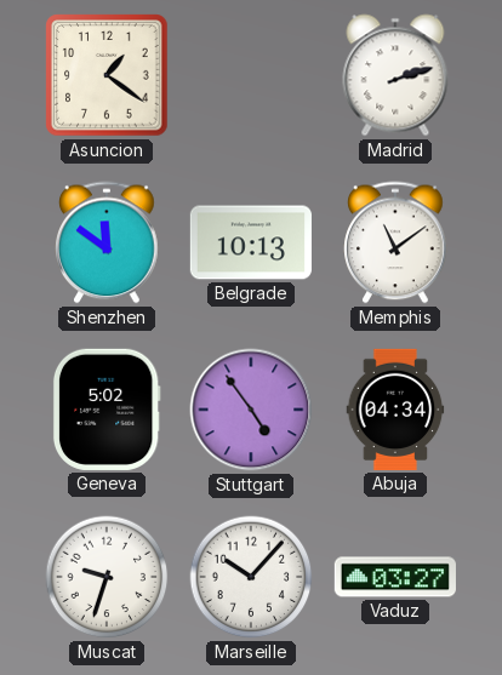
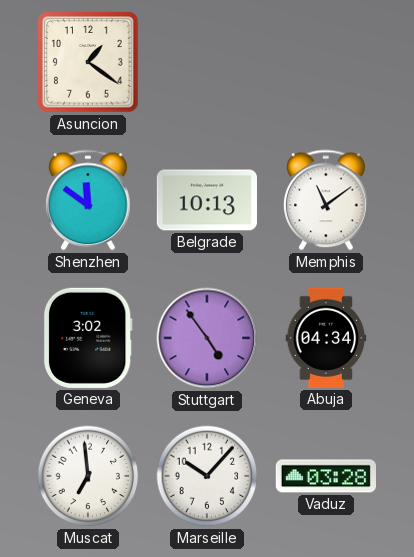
Madrid: 2:12 -> none (395, 75)
Geneva: 5:02 -> 3:02 (88, 338)
Muscat: 9:33 -> 6:59 (88, 476)
Vaduz: 03:27 -> 03:28 (326, 476)
